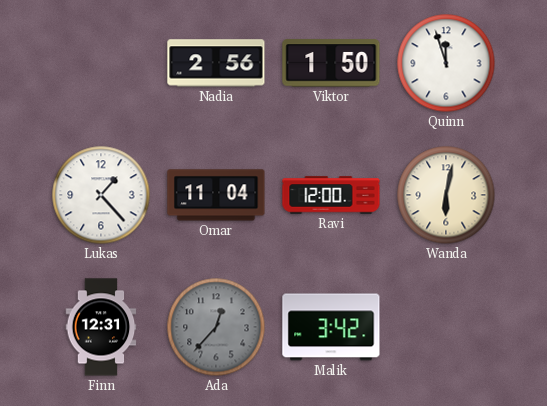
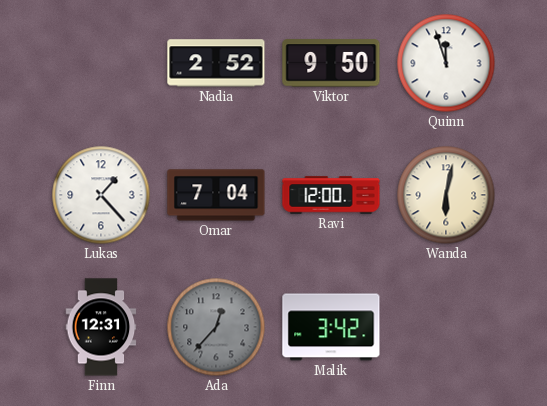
Nadia: 2:56 -> 2:52 (216, 63)
Viktor: 1:50 -> 9:50 (331, 63)
Omar: 11:04 -> 7:04 (216, 195)
